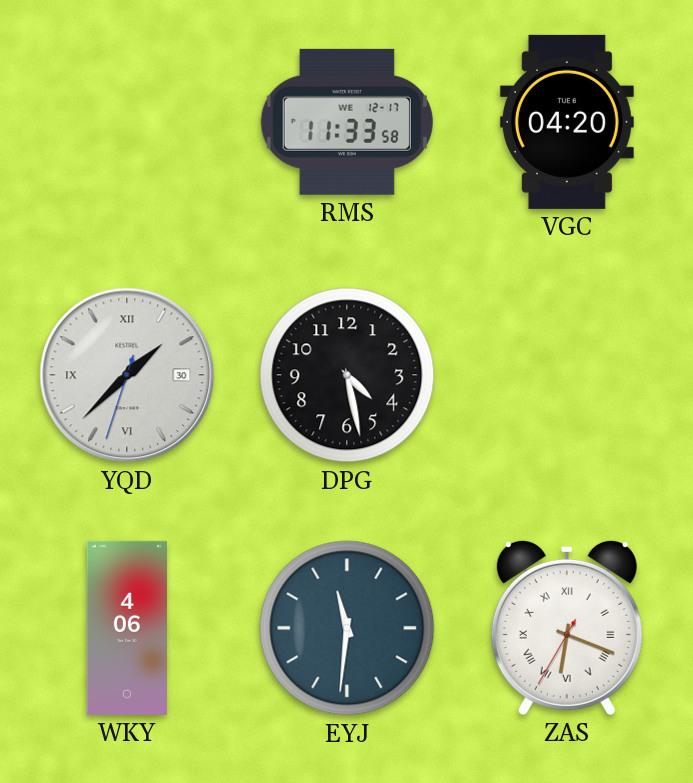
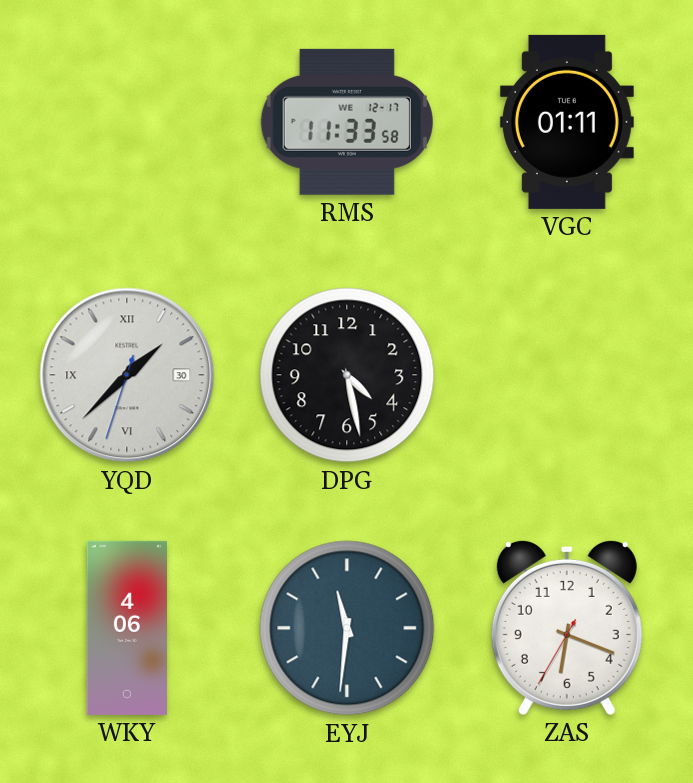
VGC: 04:20 -> 01:11 (567, 122)
ZAS numerals: Roman -> Arabic (567, 627)
